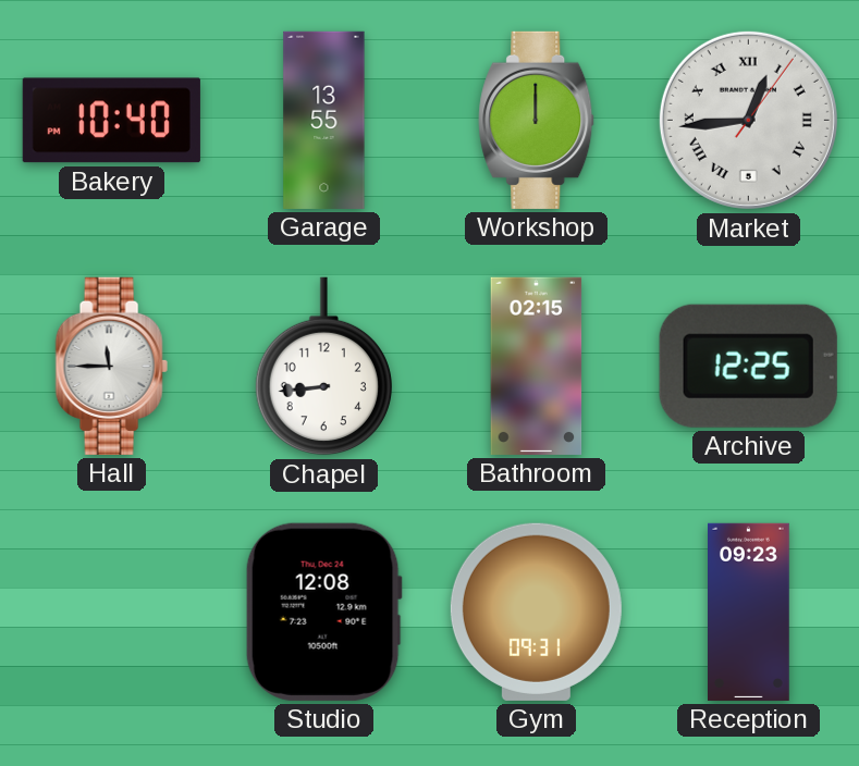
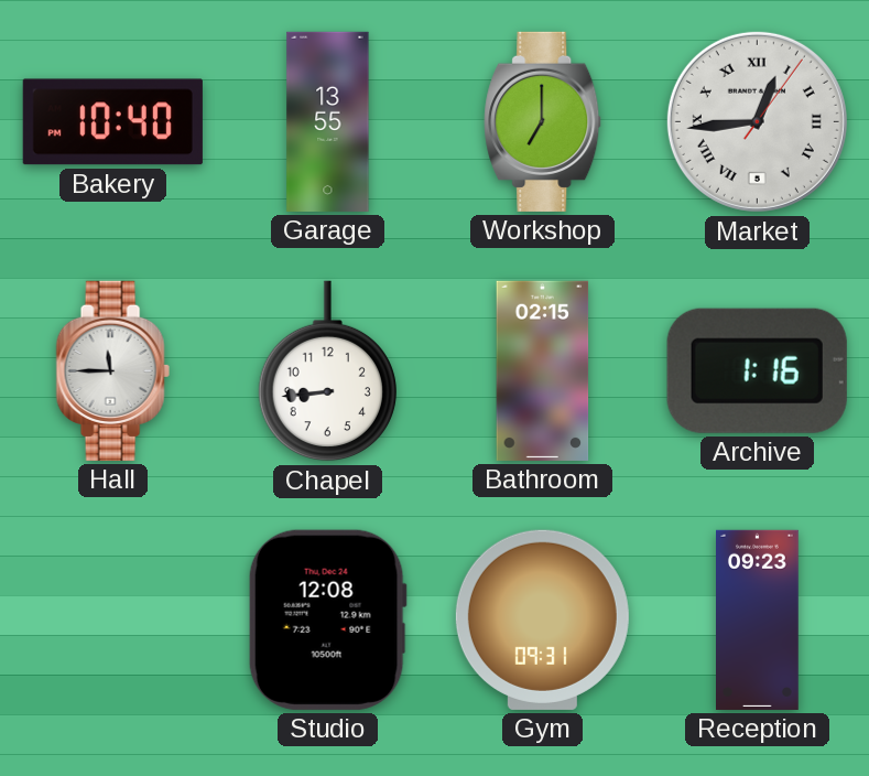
Workshop: 12:00 -> 7:00 (543, 121)
Archive: 12:25 -> 1:16 (757, 370)
